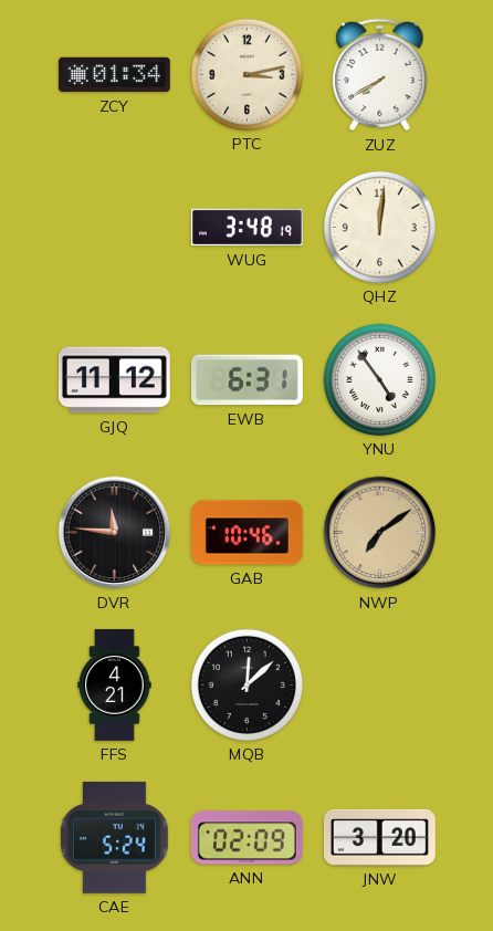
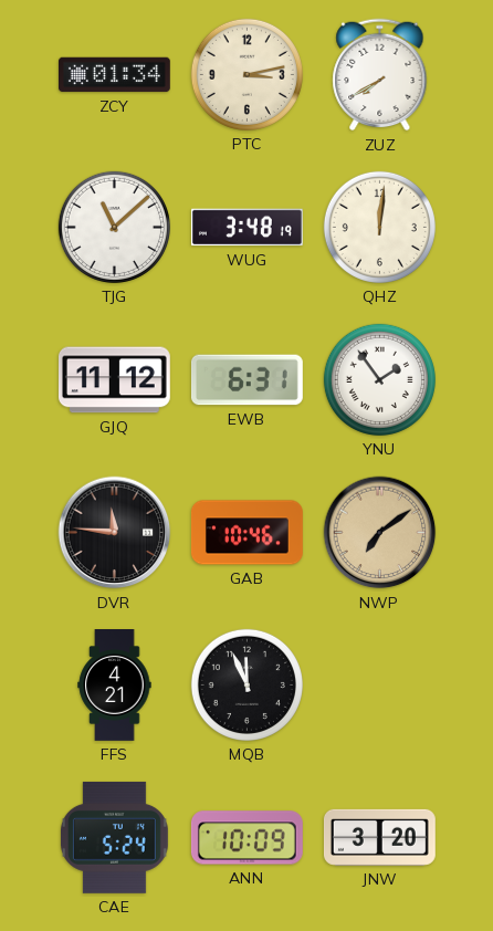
TJG: none -> 11:08 (114, 227)
YNU: 4:54 -> 1:54 (379, 379)
MQB: 12:08 -> 11:56 (246, 684)
ANN: 02:09 -> 10:09 (246, 838)
